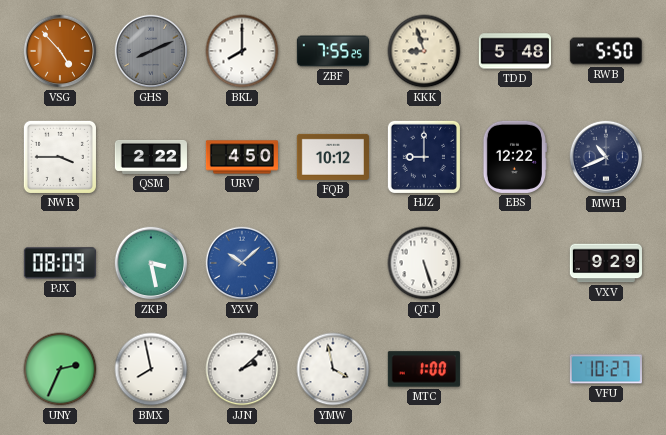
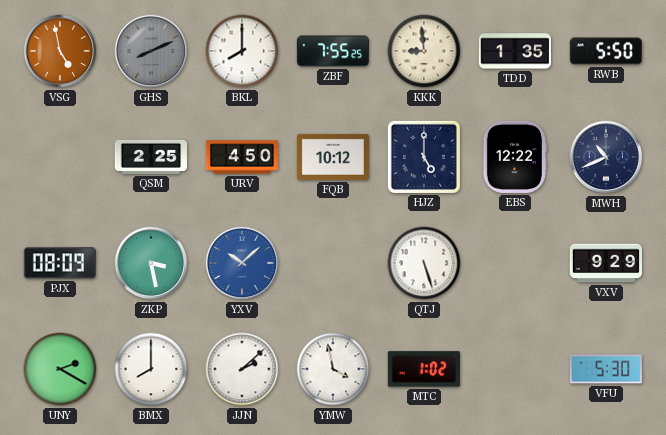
VSG: 4:53 -> 4:58 (60, 51)
KKK: 8:57 -> 8:59 (424, 51)
TDD: 5:48 -> 1:35 (515, 51)
NWR: 3:45 -> none (60, 157)
QSM: 2:22 -> 2:25 (151, 157)
HJZ: 9:00 -> 5:00 (424, 157)
UNY: 2:34 -> 2:20 (60, 369)
BMX: 7:58 -> 8:00 (151, 369)
MTC: 1:00 -> 1:02 (424, 369)
VFU: 10:27 -> 5:30 (606, 369)
